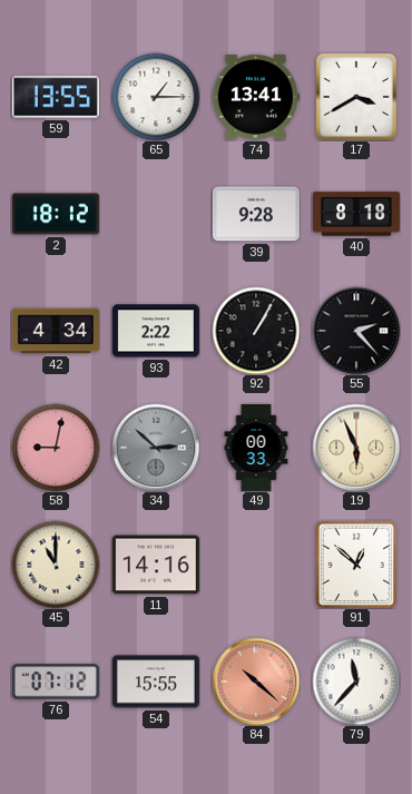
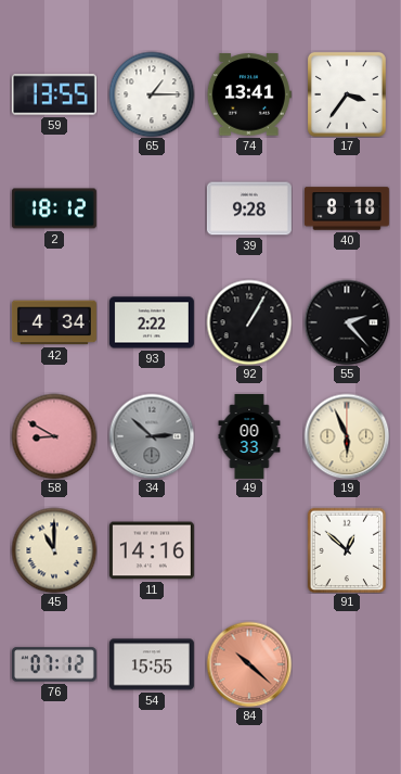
17: 3:40 -> 3:36 (347, 94)
58: 9:02 -> 8:50 (54, 436)
79: 11:37 -> none (356, 682)
